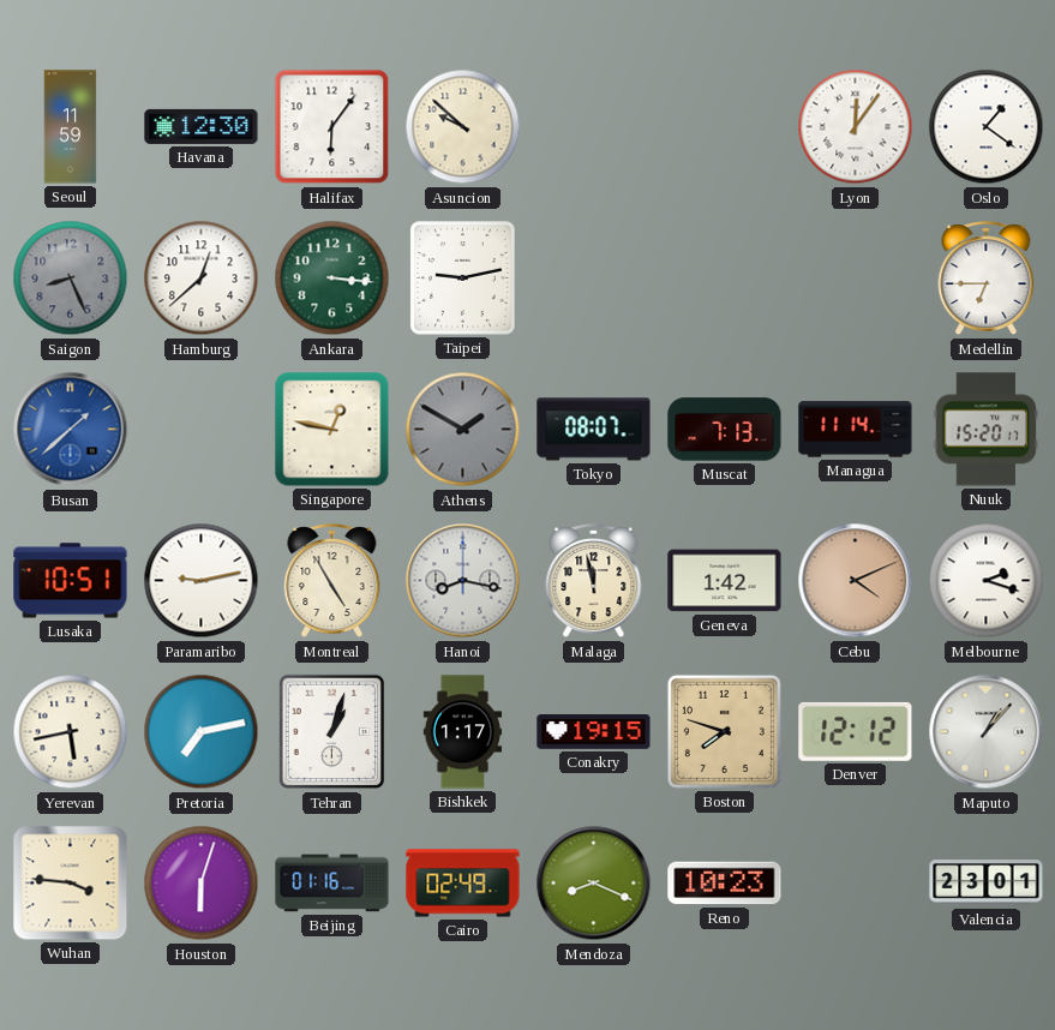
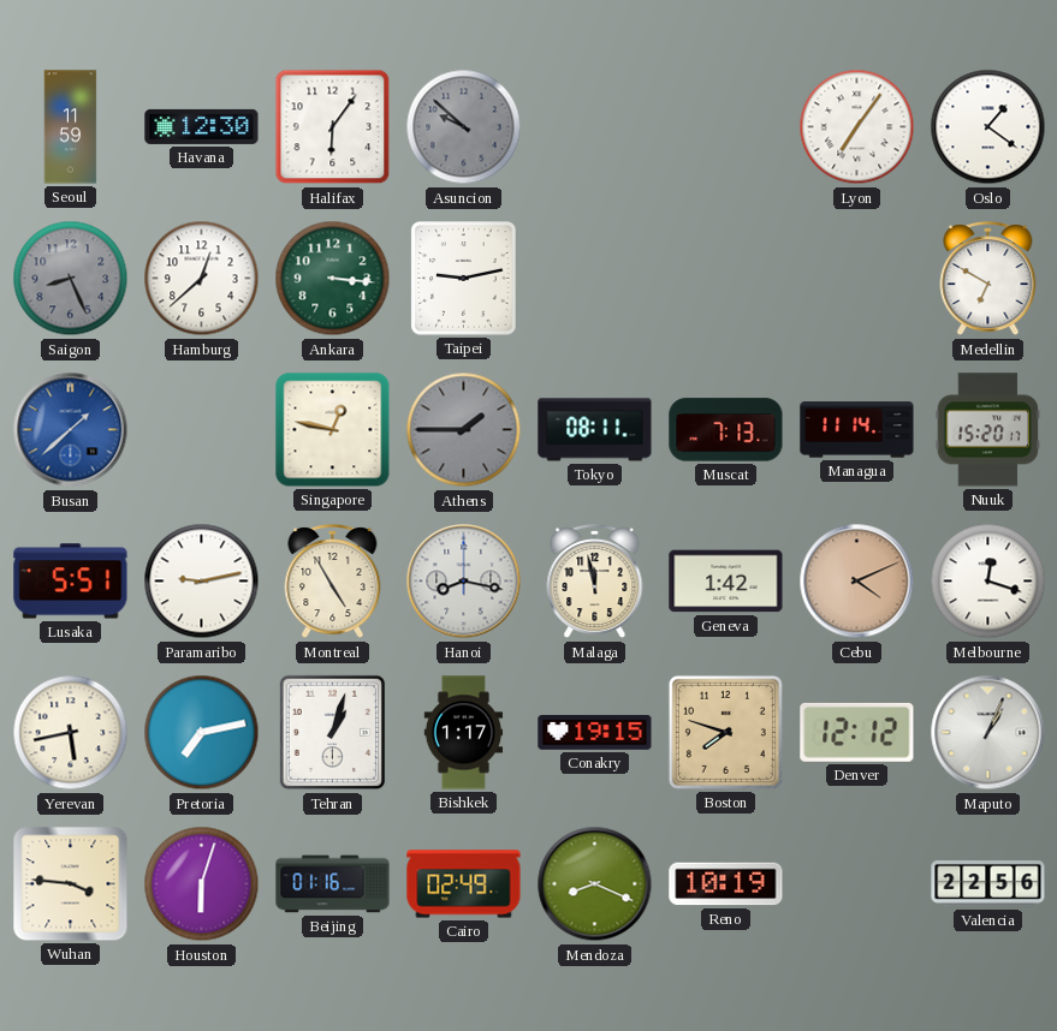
Asuncion dial: cream -> grey (464, 127)
Lyon: 12:06 -> 7:06 (857, 127)
Medellin: 6:45 -> 6:50 (988, 279)
Athens: 1:50 -> 1:45 (464, 430)
Tokyo: 08:07 -> 08:11 (595, 430)
Lusaka: 10:51 -> 5:51 (71, 582)
Melbourne: 2:18 -> 12:18 (988, 582)
Maputo: 1:07 -> 1:04 (988, 733)
Reno: 10:23 -> 10:19 (726, 884)
Valencia: 23:01 -> 22:56 (988, 884)
